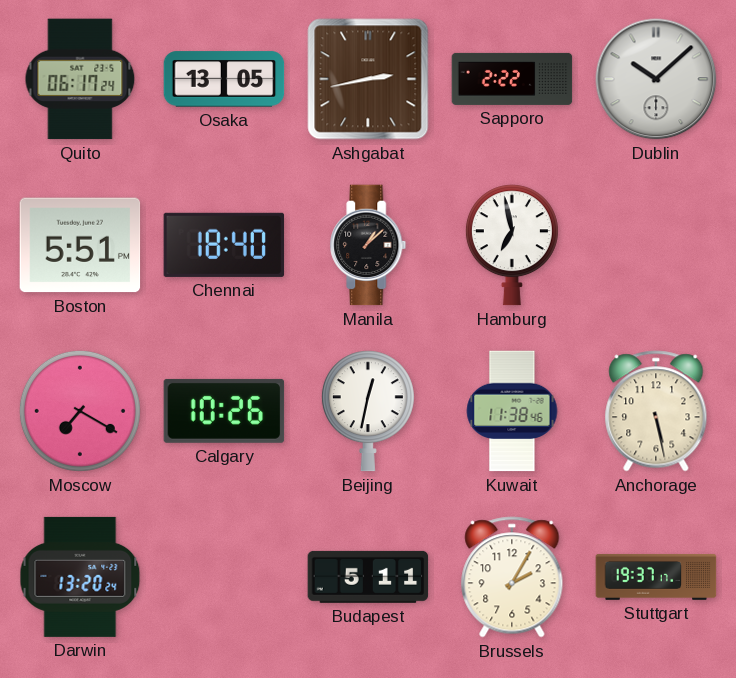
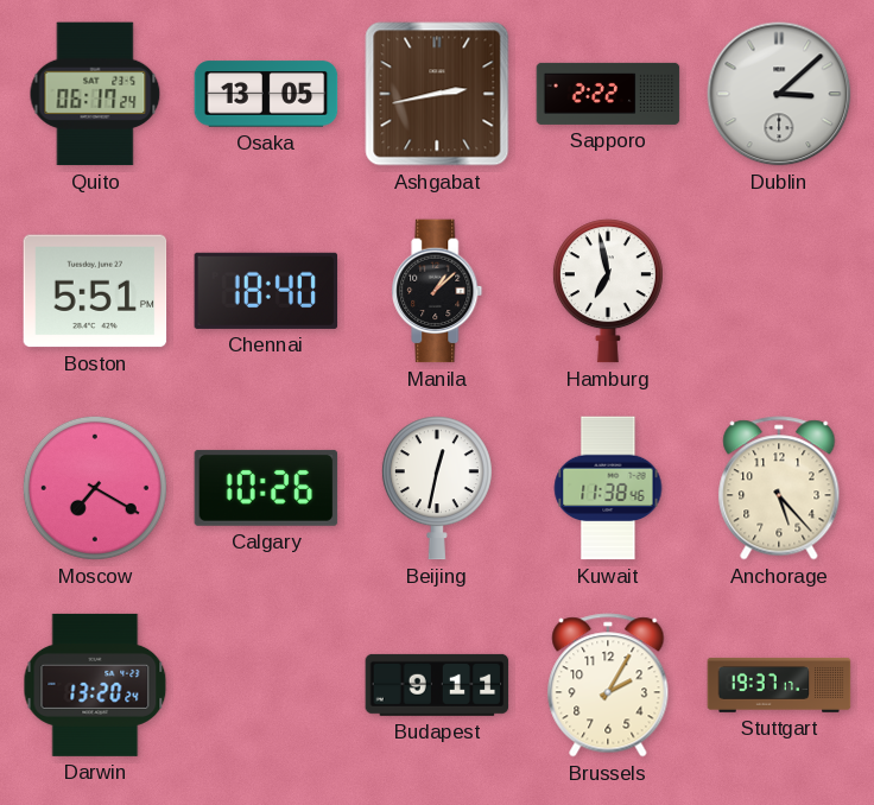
Dublin: 10:08 -> 3:08 (779, 94)
Anchorage: 5:28 -> 5:23 (779, 488)
Budapest: 5:11 -> 9:11 (437, 685)
